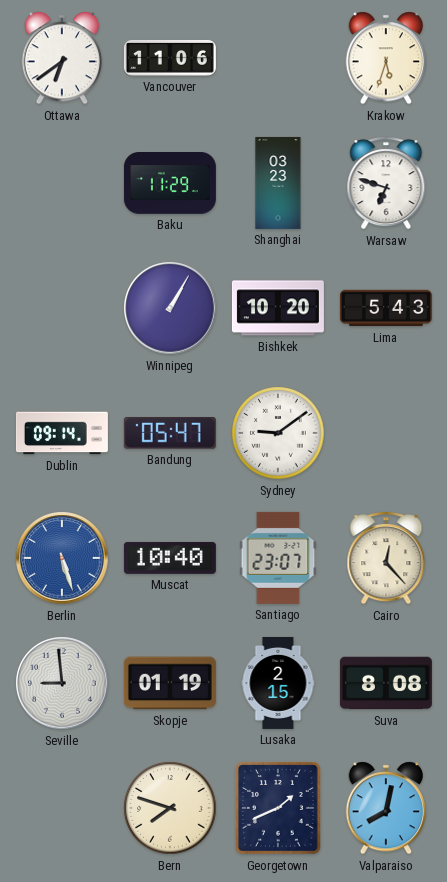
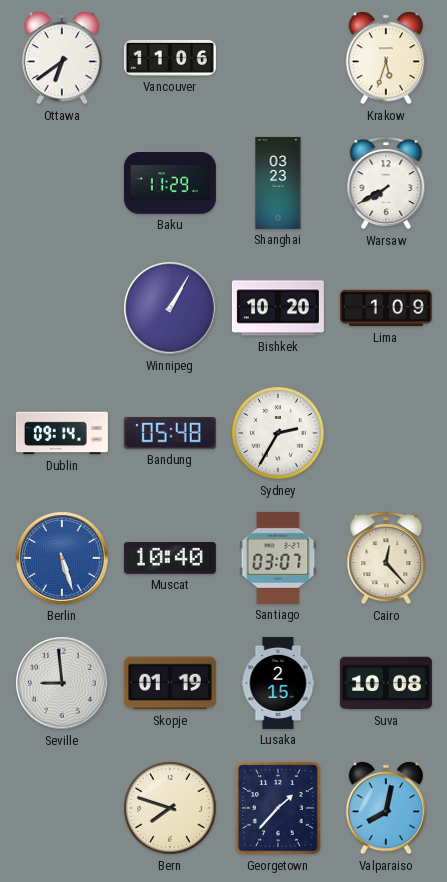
Warsaw: 6:48 -> 7:40 (386, 183)
Lima: 5:43 -> 1:09 (386, 308)
Bandung: 05:47 -> 05:48 (170, 434)
Sydney: 9:09 -> 2:35 (278, 433)
Santiago: 23:07 -> 03:07 (278, 558)
Suva: 8:08 -> 10:08 (386, 683)
Georgetown: 1:41 -> 1:37 (279, 809)
